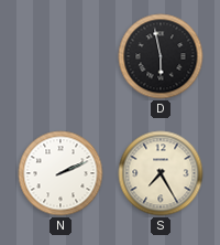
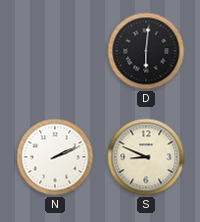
D: 5:58 -> 6:01 (146, 51)
S: 7:25 -> 8:49 (146, 157)
